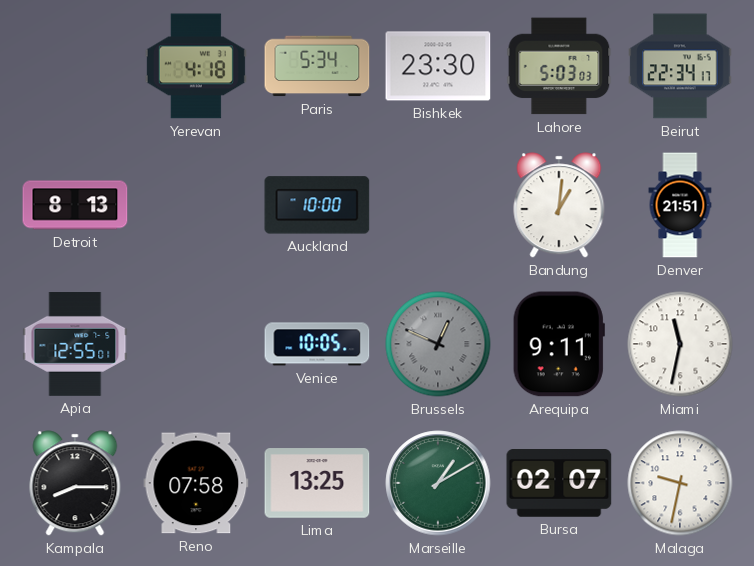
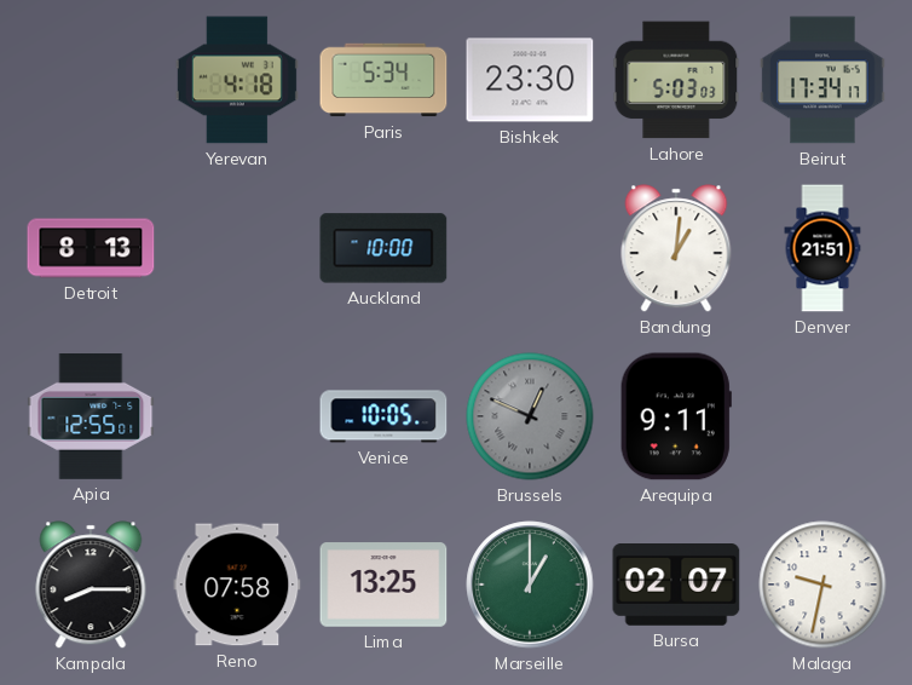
Beirut: 22:34 -> 17:34 (822, 80)
Miami: 11:32 -> none (680, 344)
Marseille: 1:10 -> 1:00 (530, 585)
